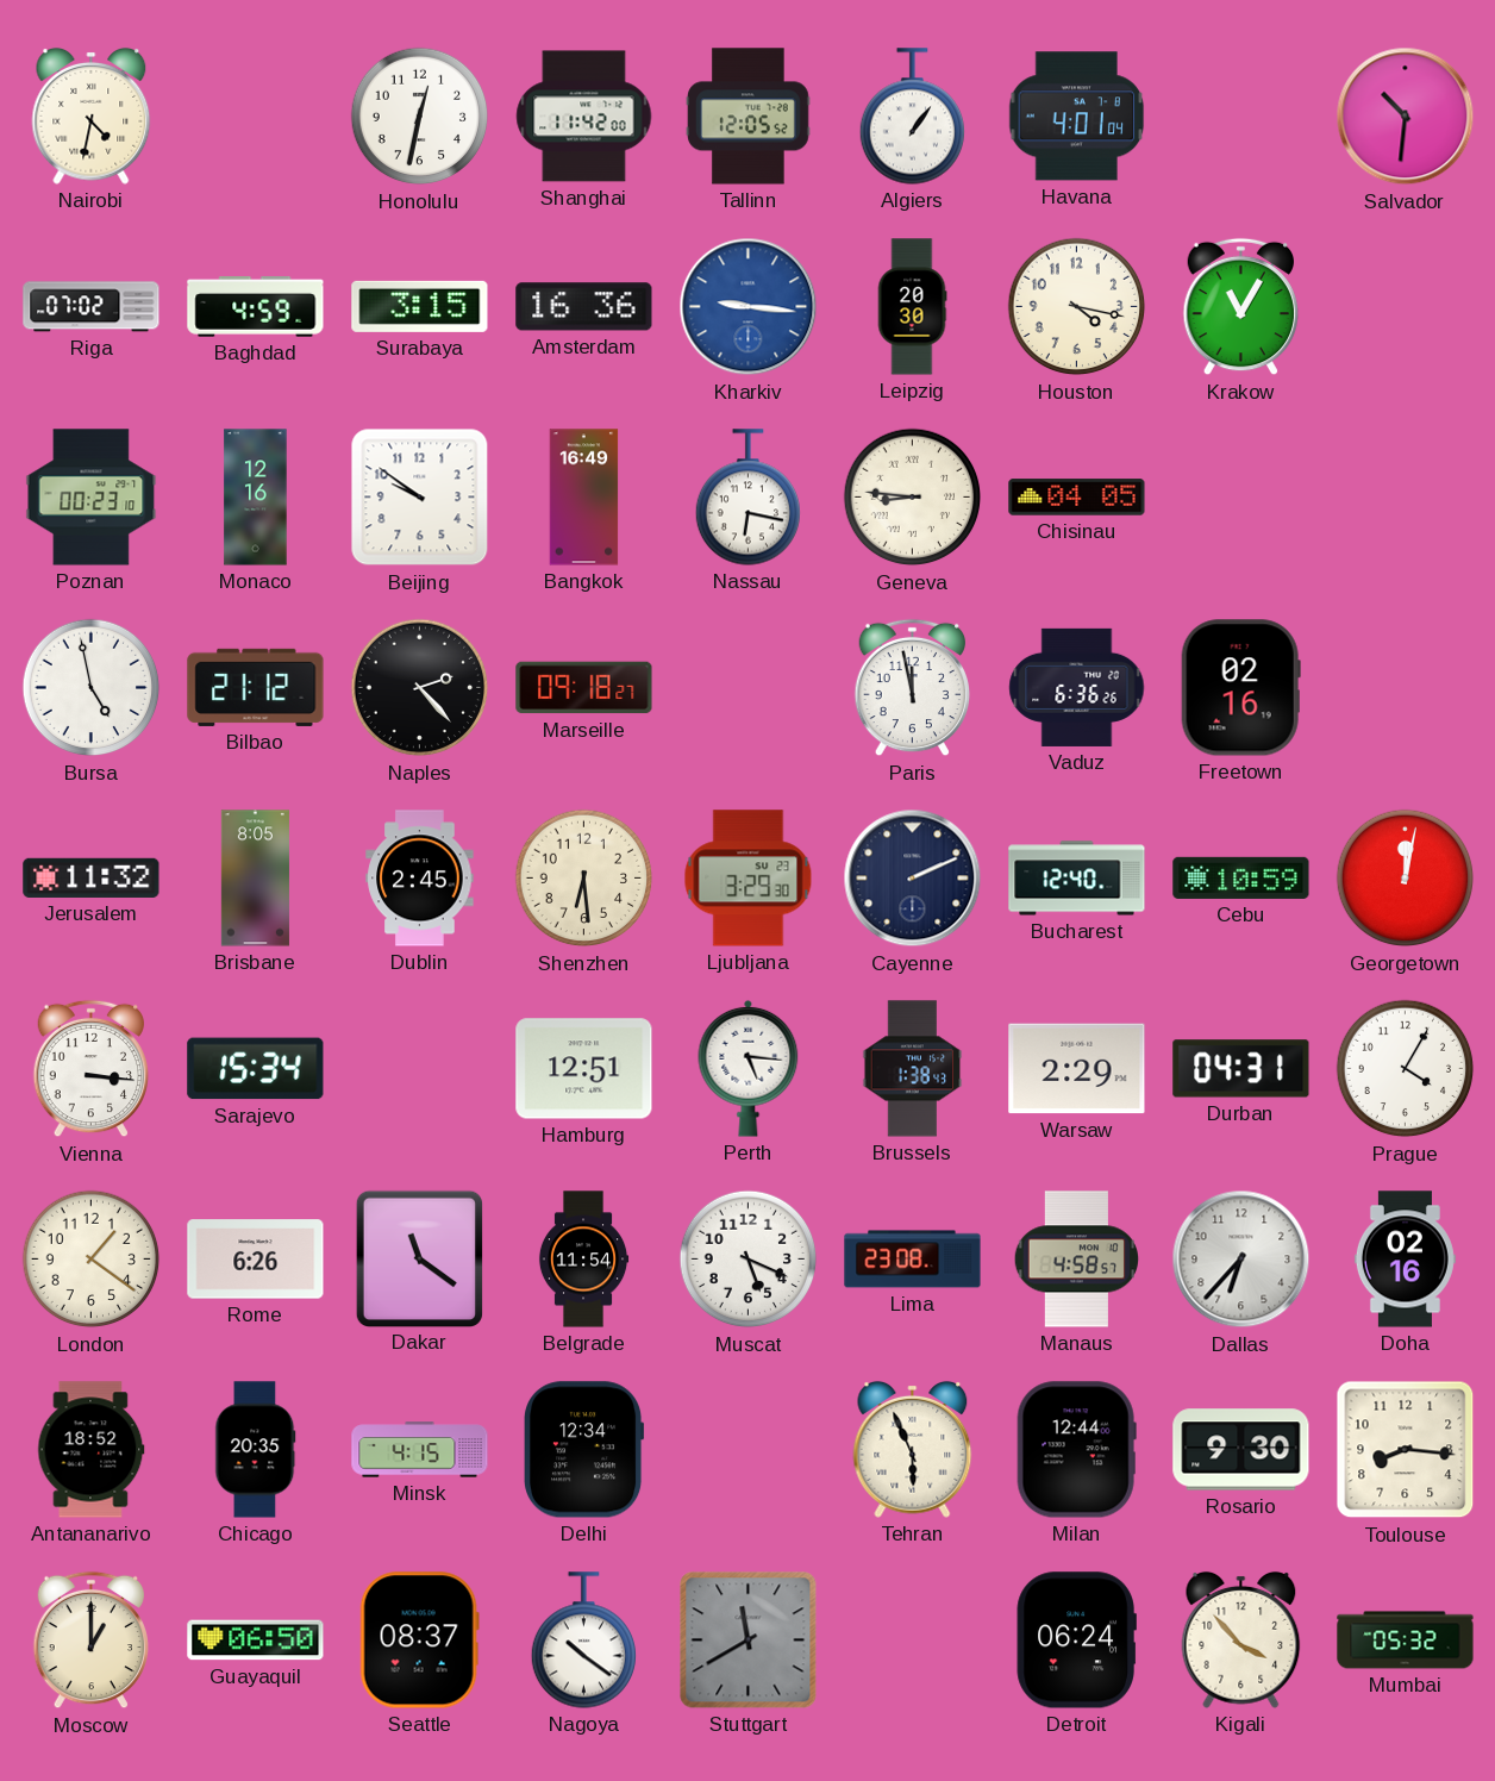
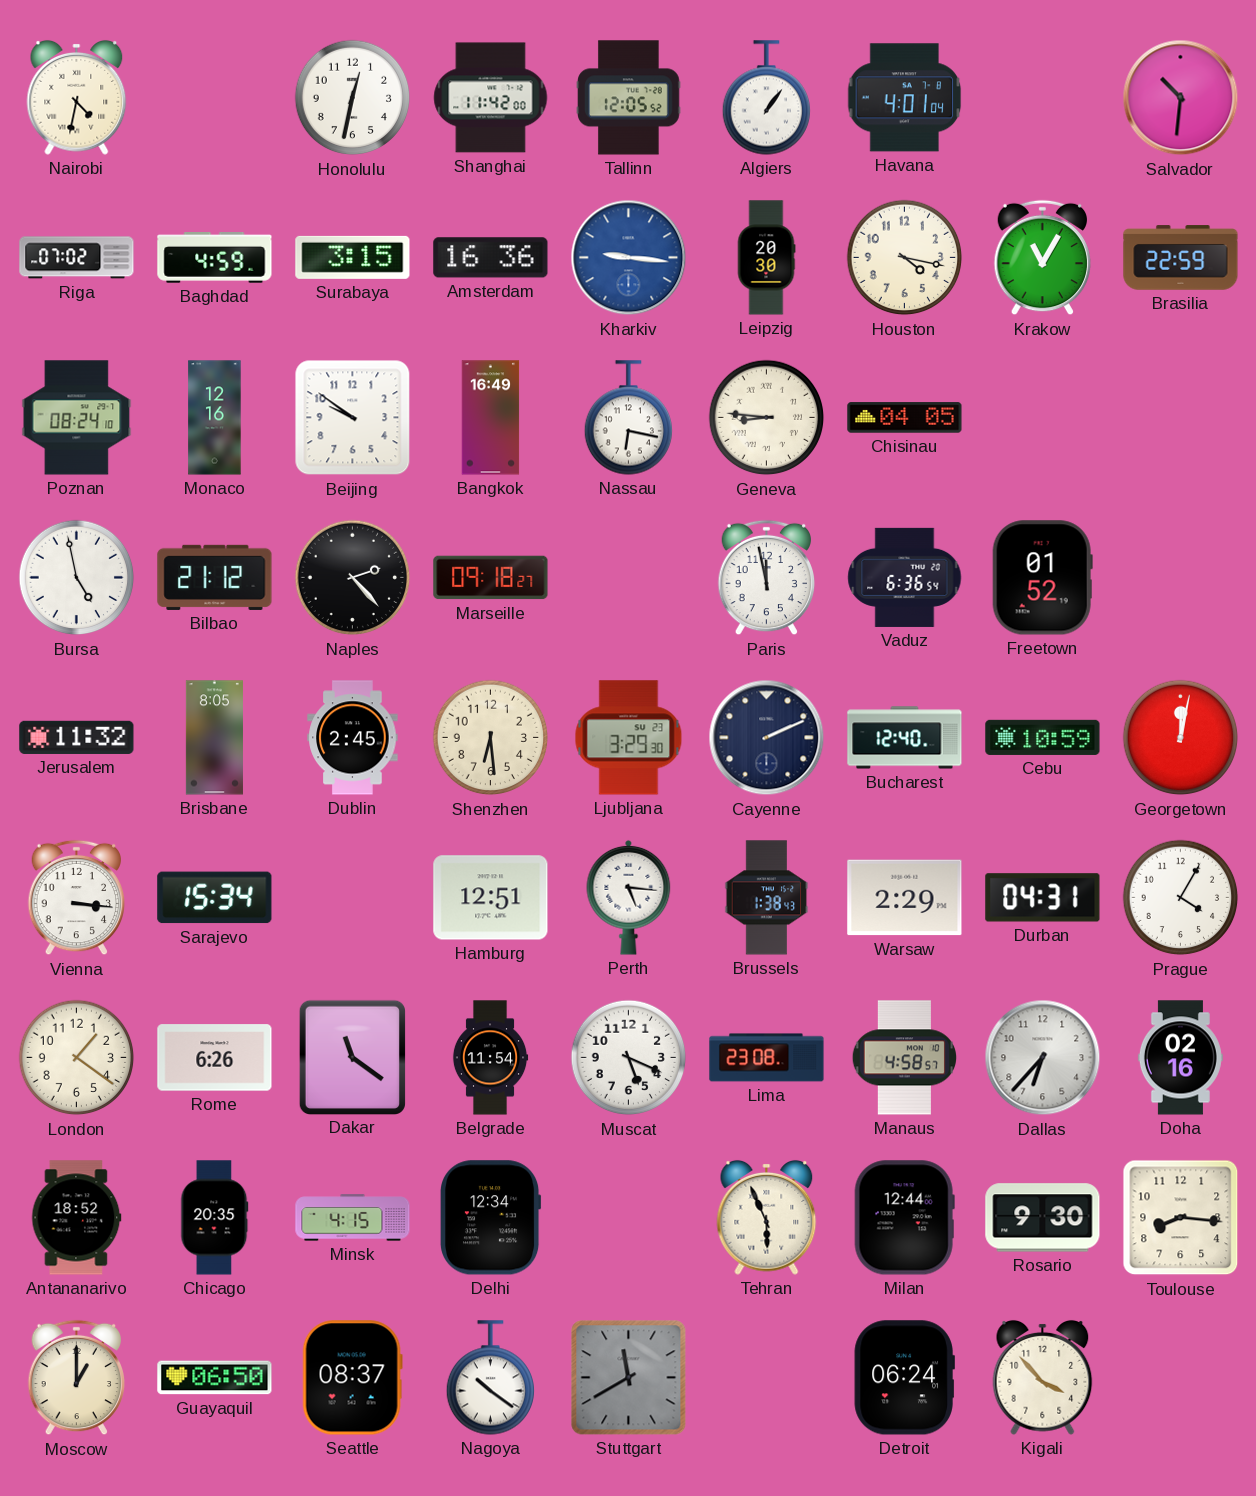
Brasilia: none -> 22:59 (1181, 258)
Poznan: 00:23 -> 08:24 (77, 418)
Vaduz: 6:36:26 -> 6:36:54 (905, 577)
Freetown: 02:16 -> 01:52 (1042, 578)
Mumbai: 05:32 -> none (1406, 1641)
